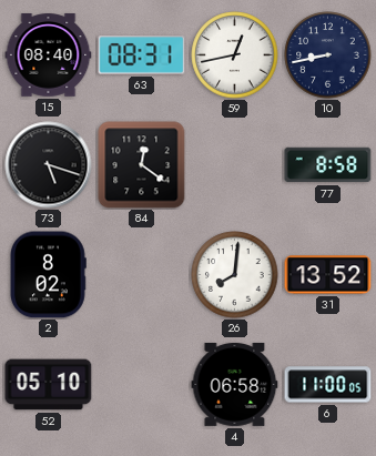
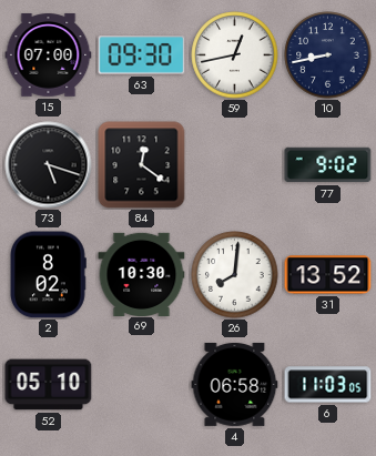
15: 08:40 -> 07:00 (49, 55)
63: 08:31 -> 09:30 (142, 55)
77: 8:58 -> 9:02 (328, 165)
69: none -> 10:30 (142, 274)
6: 11:00 -> 11:03 (328, 385)
